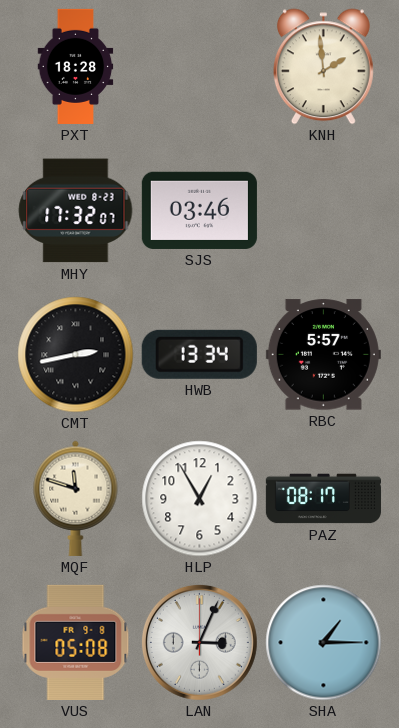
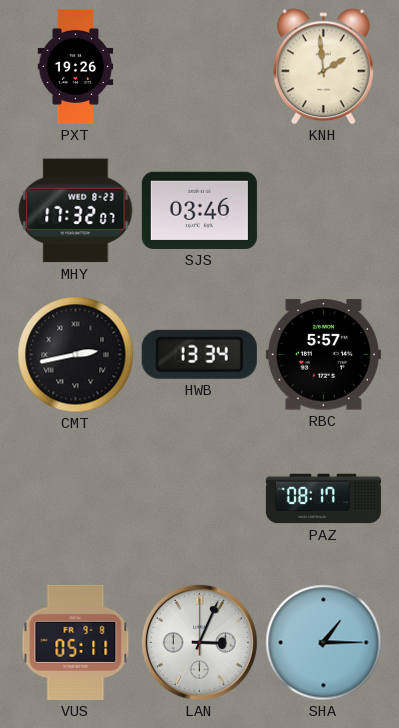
PXT: 18:28 -> 19:26 (76, 66)
MQF: 11:48 -> none (76, 498)
HLP: 12:55 -> none (200, 499)
VUS: 05:08 -> 05:11 (76, 642)
